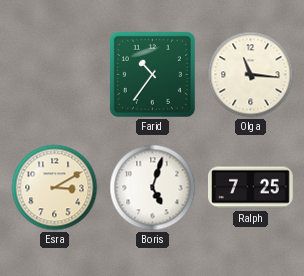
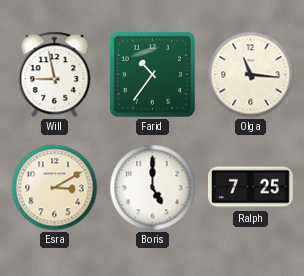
Will: none -> 8:58 (55, 75)
Boris: 5:03 -> 5:00 (153, 188)
